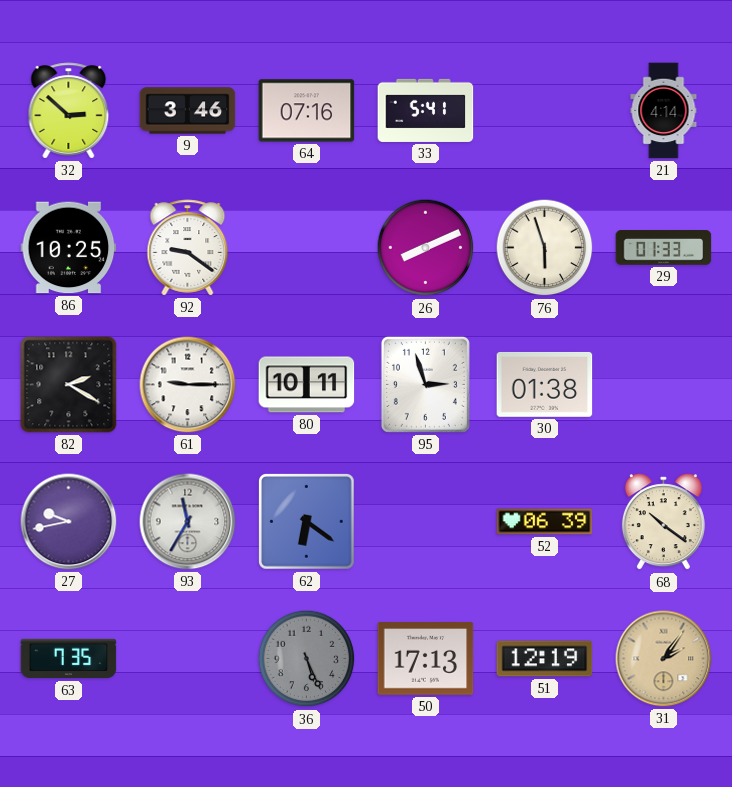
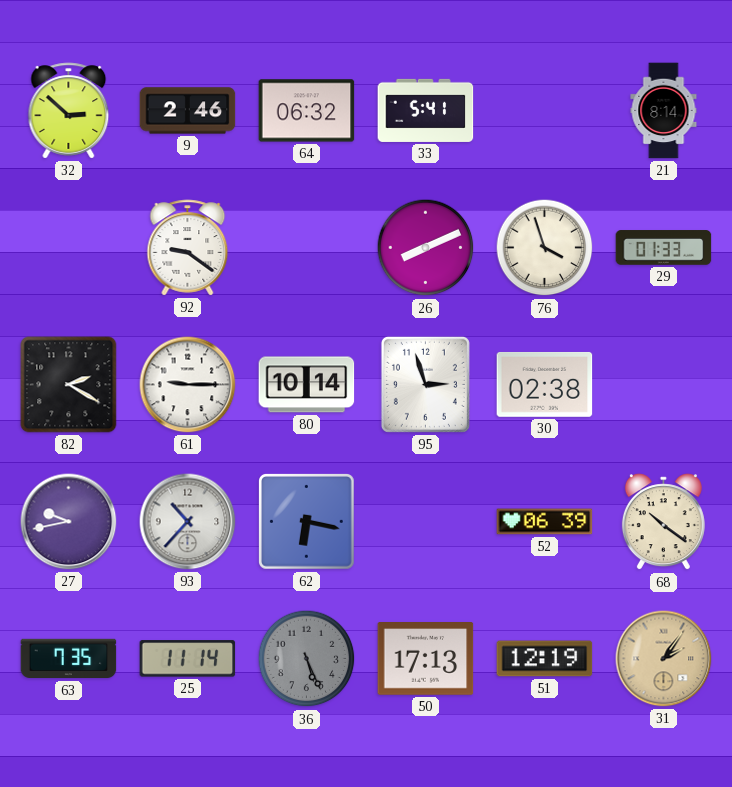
9: 3:46 -> 2:46 (188, 111)
64: 07:16 -> 06:32 (307, 111)
21: 4:14 -> 8:14 (664, 111)
86: 10:25 -> none (69, 248)
76: 5:57 -> 3:57 (545, 248)
80: 10:11 -> 10:14 (307, 385)
30: 01:38 -> 02:38 (545, 385)
93: 11:35 -> 10:37 (188, 522)
62: 6:21 -> 6:17 (307, 522)
25: none -> 11:14 (188, 659)
